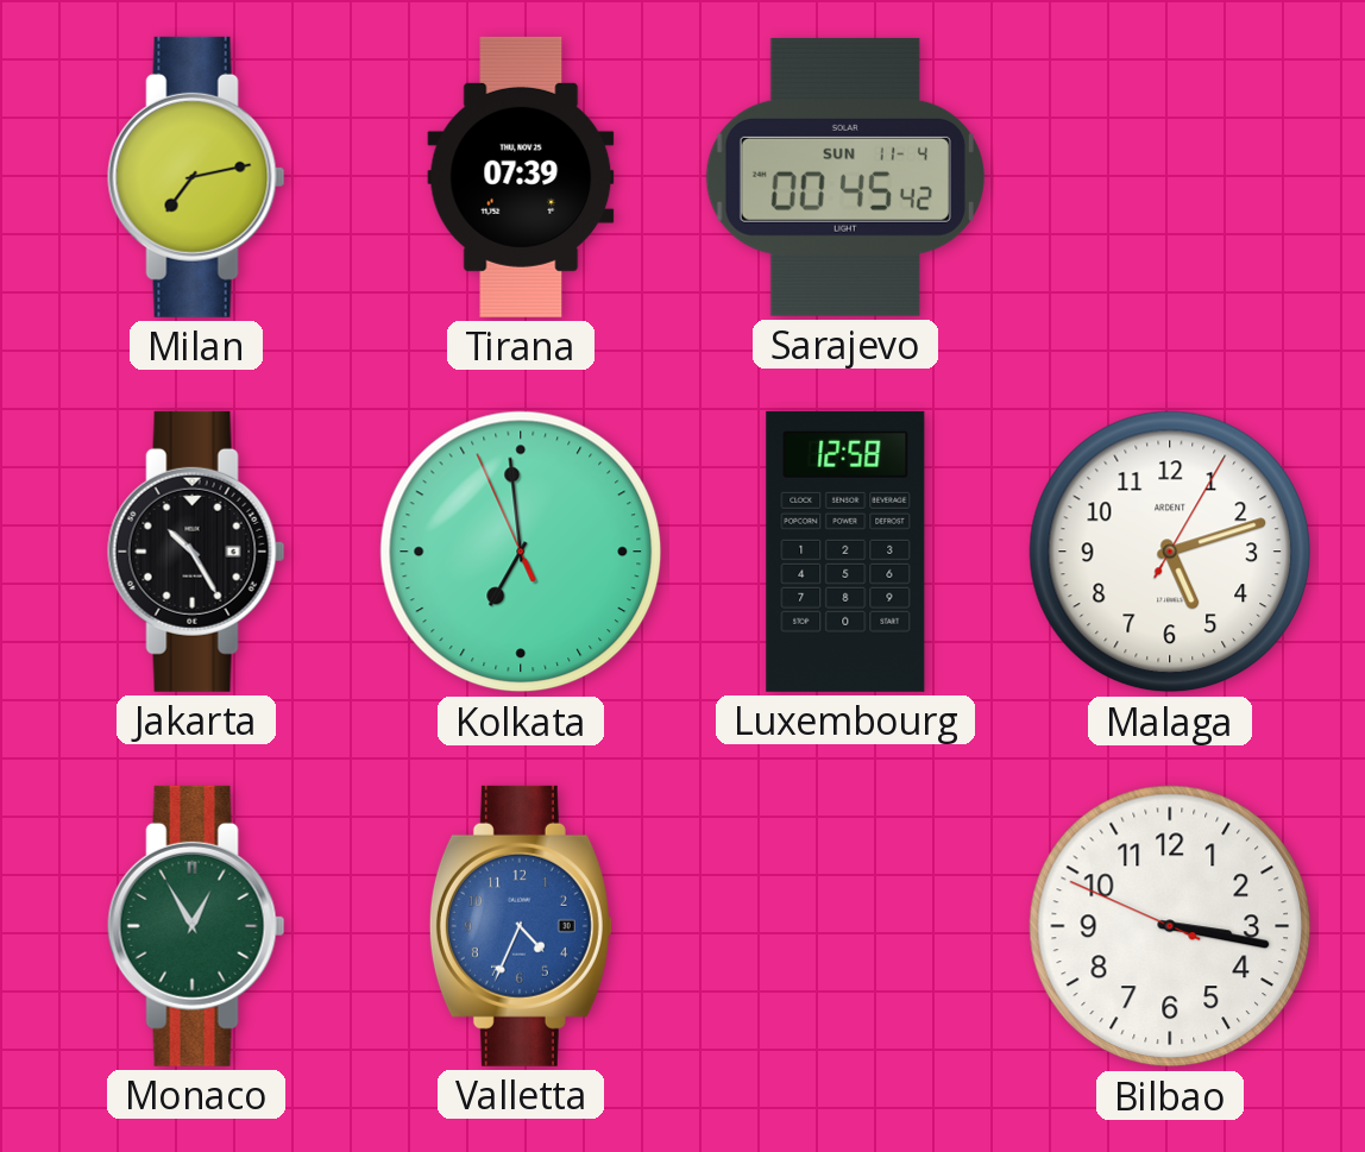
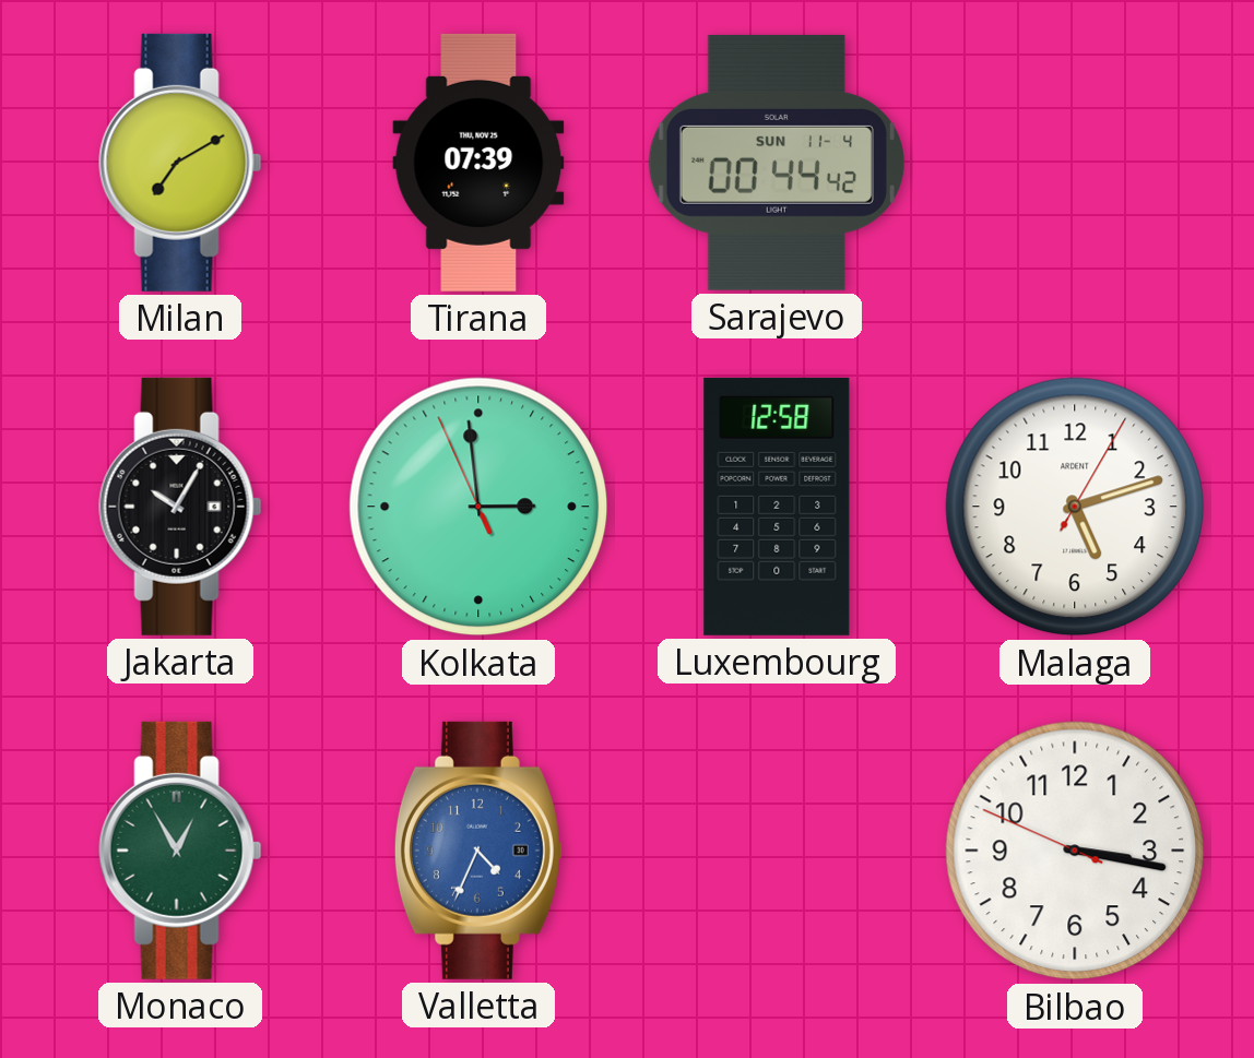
Milan: 7:13 -> 7:10 (180, 163)
Sarajevo: 00:45 -> 00:44 (777, 163)
Jakarta: 10:25 -> 10:05 (180, 507)
Kolkata: 6:58 -> 2:58 (478, 507)
